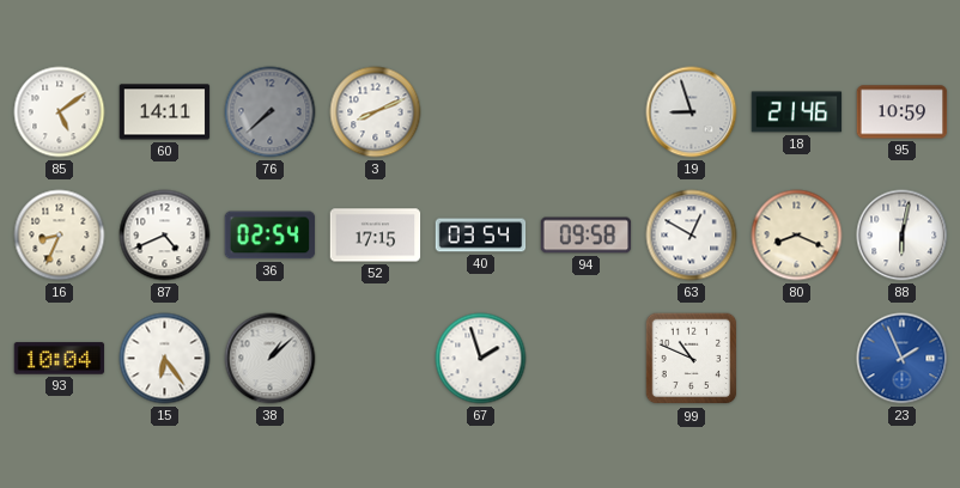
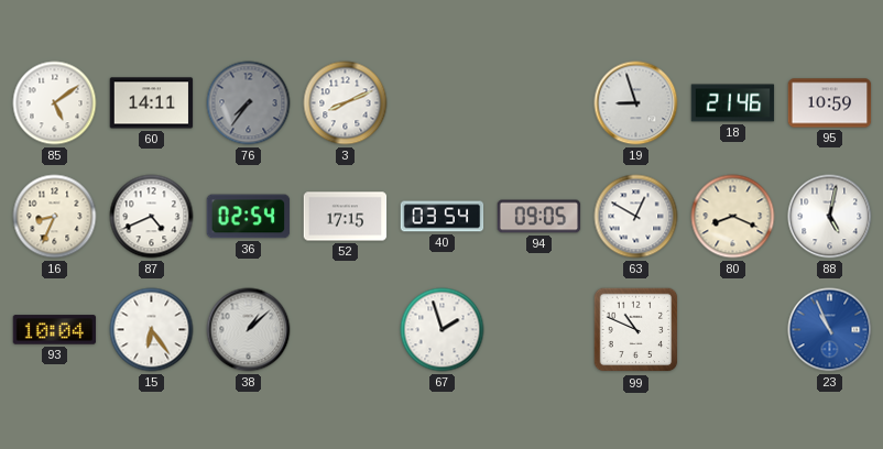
76: 7:38 -> 7:36 (249, 103)
94: 09:58 -> 09:05 (539, 217)
88: 6:02 -> 5:02 (830, 217)
23: 1:56 -> 10:56 (830, 330)
